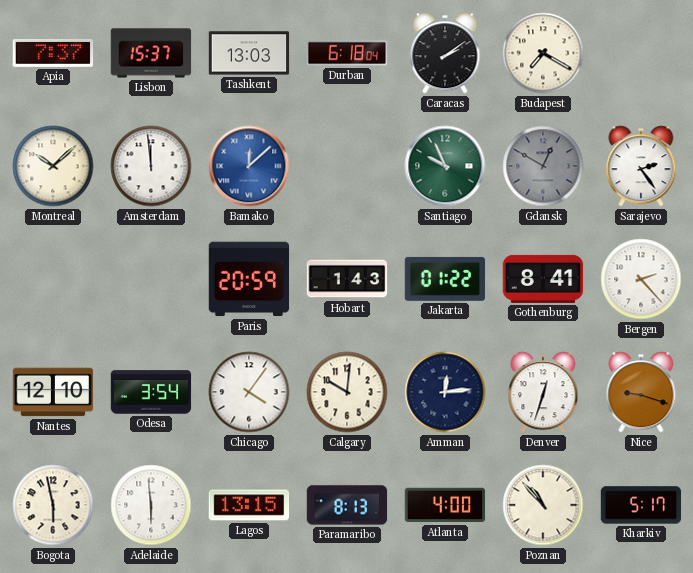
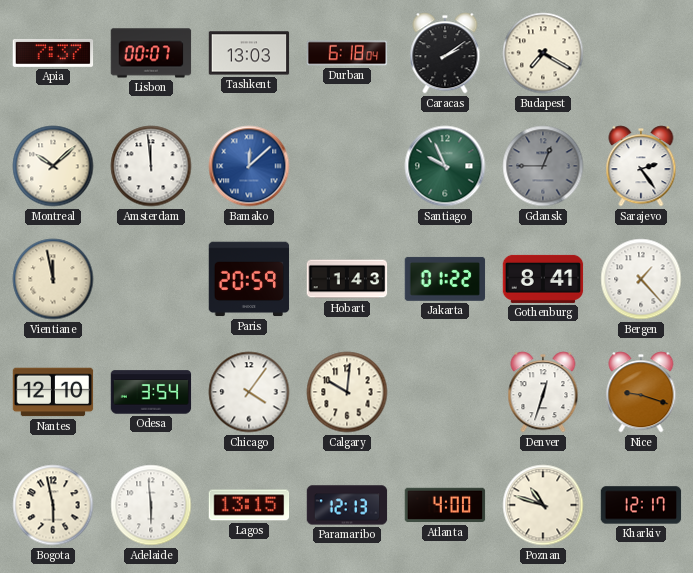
Lisbon: 15:37 -> 00:07 (151, 53)
Gdansk: 12:50 -> 12:45 (543, 166)
Vientiane: none -> 11:58 (53, 279)
Bergen: 2:23 -> 1:23 (641, 279)
Amman: 12:14 -> none (445, 392)
Paramaribo: 8:13 -> 12:13 (347, 505)
Poznan: 10:53 -> 10:48 (543, 505)
Kharkiv: 5:17 -> 12:17 (641, 505)
